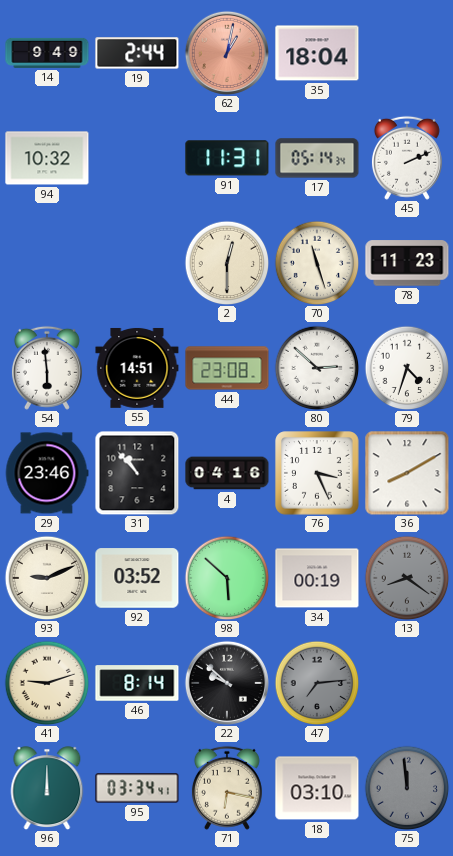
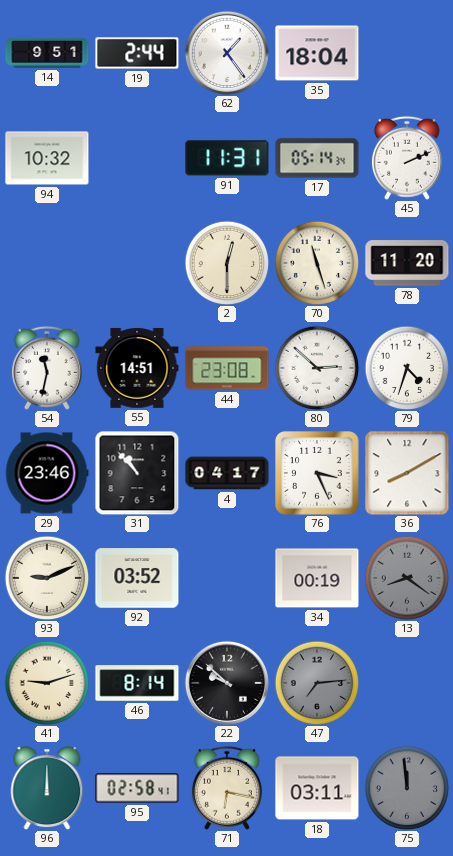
14: 9:49 -> 9:51 (47, 53)
62: 1:02 -> 1:24 (227, 53)
62 dial: salmon -> white (227, 53)
78: 11:23 -> 11:20 (407, 263)
54: 5:59 -> 11:32 (47, 368)
4: 04:16 -> 04:17 (227, 473)
98: 5:52 -> none (227, 578)
95: 03:34 -> 02:58 (137, 788)
18: 03:10 -> 03:11 (317, 788)
